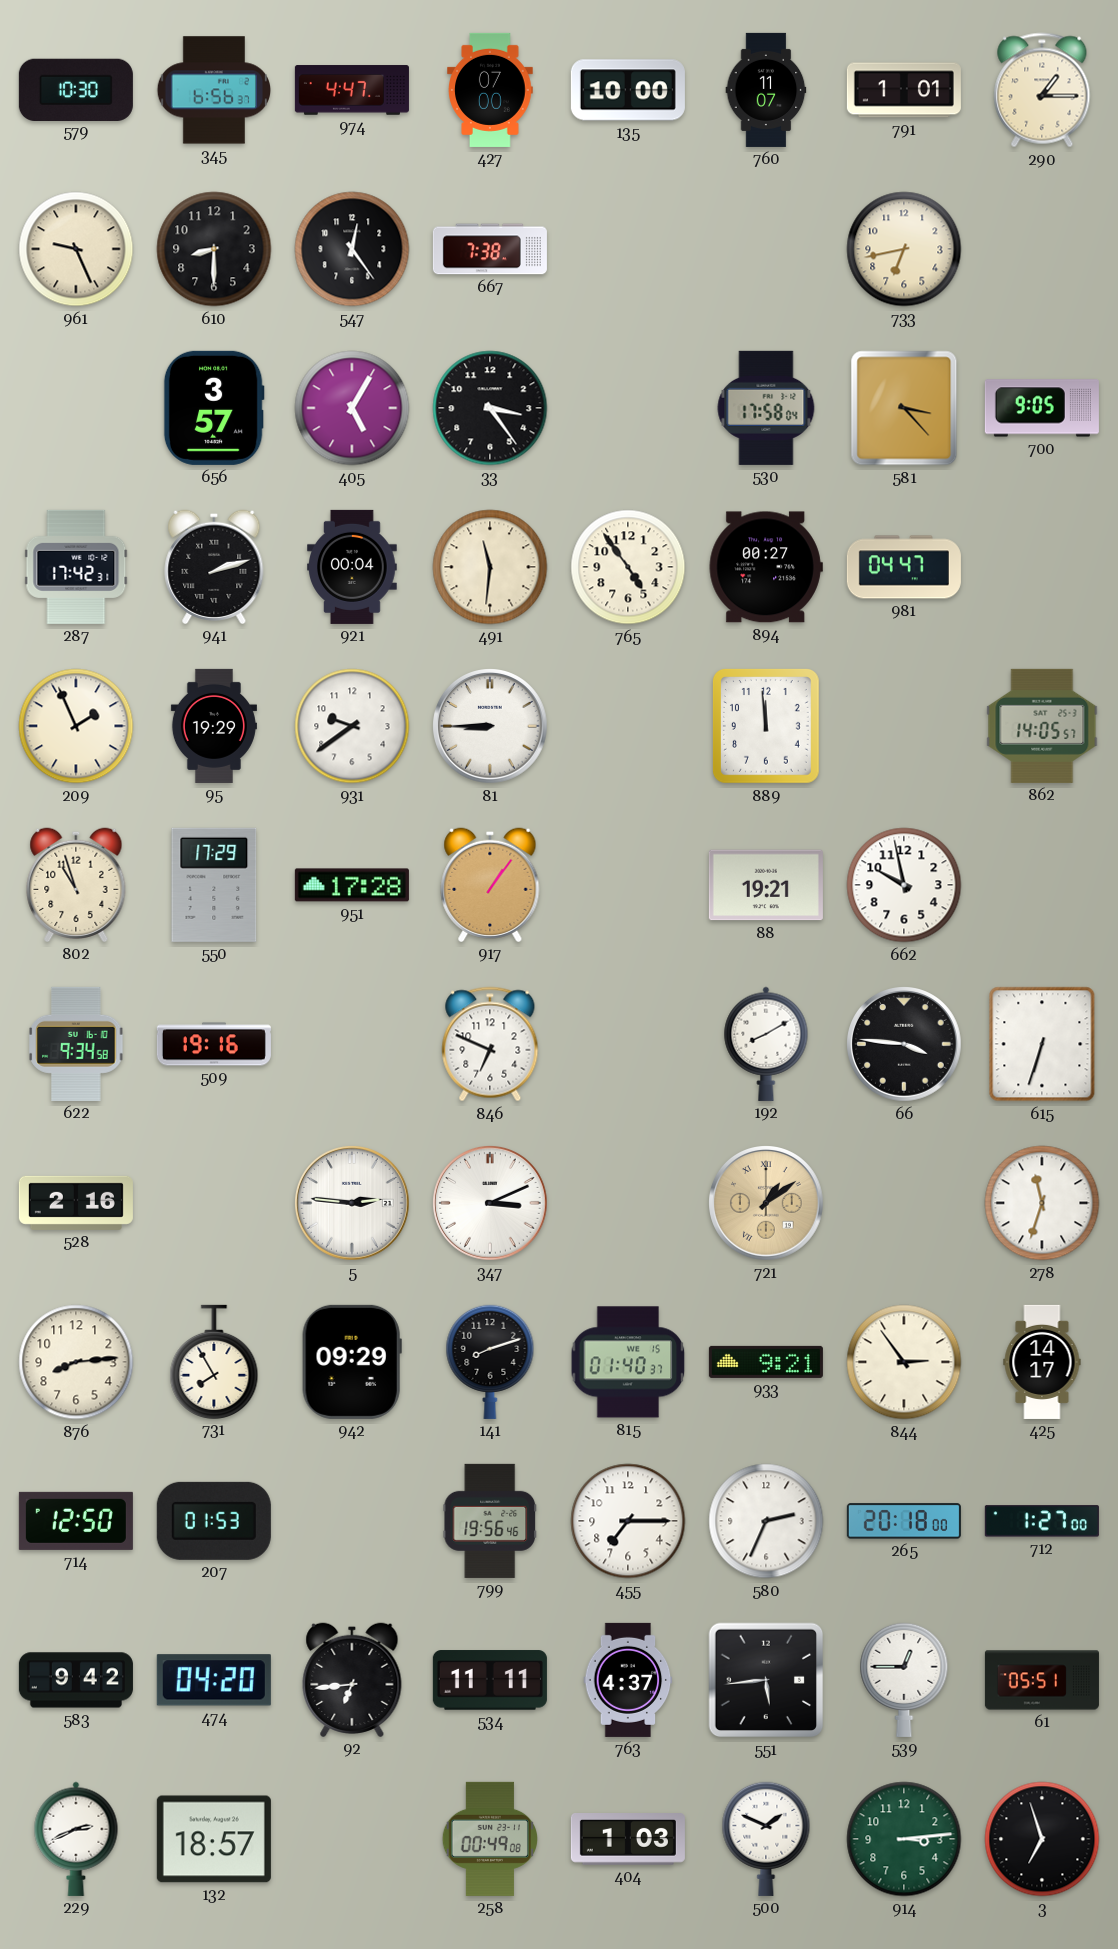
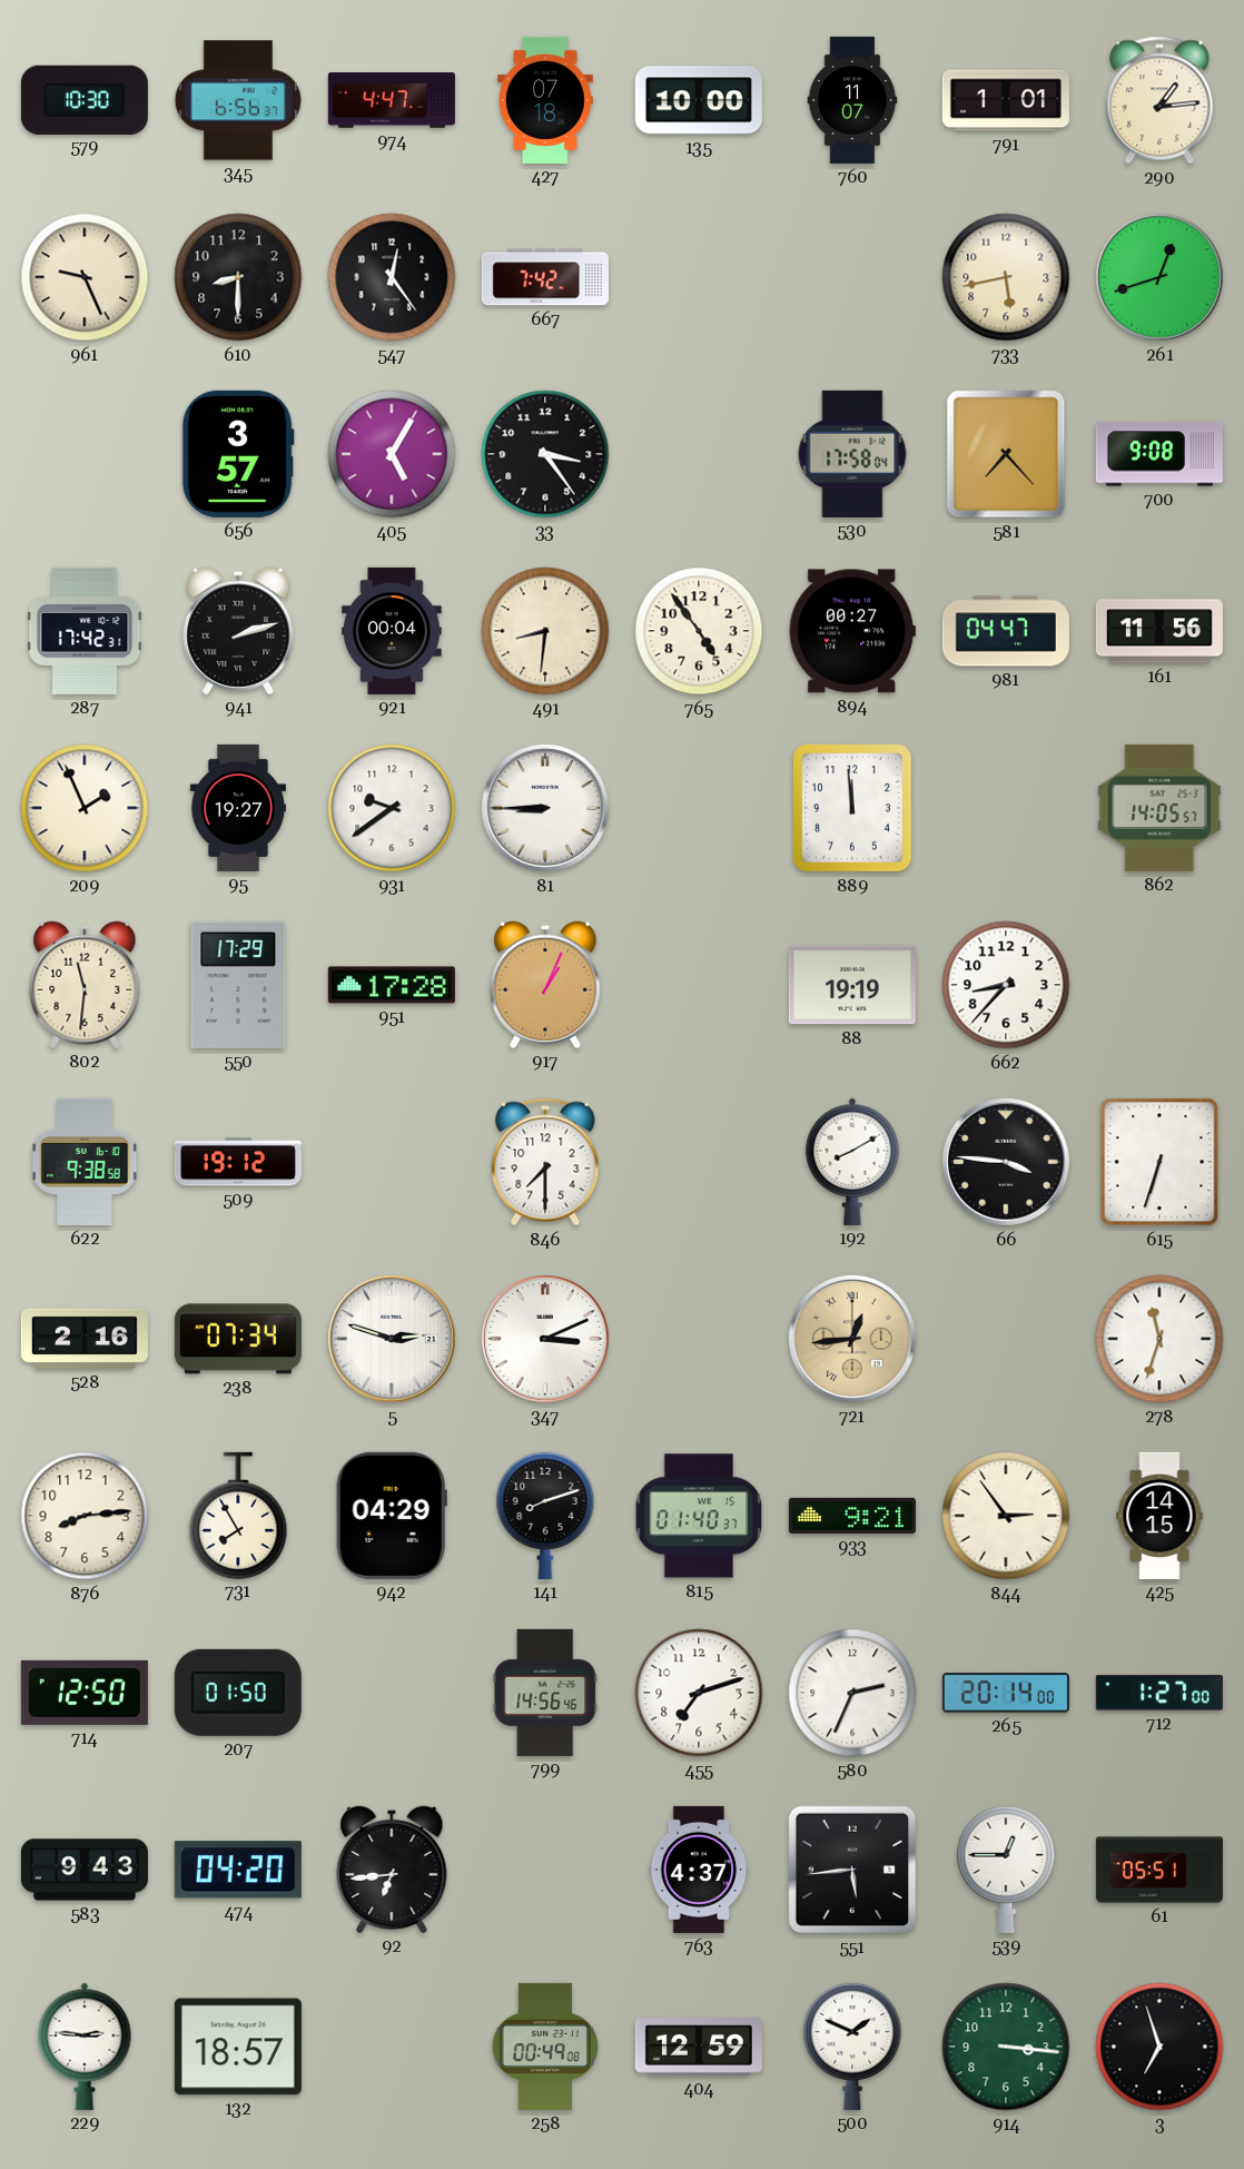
427: 07:00 -> 07:18 (545, 100)
290: 1:15 -> 1:14 (1159, 100)
667: 7:38 -> 7:42 (545, 277)
733: 6:43 -> 5:43 (1006, 277)
261: none -> 12:42 (1161, 278)
581: 3:23 -> 7:23 (1006, 454)
700: 9:05 -> 9:08 (1159, 454)
491: 11:31 -> 8:31 (545, 631)
161: none -> 11:56 (1159, 631)
95: 19:29 -> 19:27 (238, 808)
802: 10:57 -> 11:31 (85, 985)
917: 1:06 -> 1:04 (545, 985)
88: 19:21 -> 19:19 (852, 985)
662: 9:58 -> 8:37 (1006, 985)
622: 9:34 -> 9:38 (85, 1162)
509: 19:16 -> 19:12 (238, 1162)
846: 6:49 -> 7:30 (545, 1162)
238: none -> 07:34 (238, 1339)
5: 2:46 -> 2:48 (393, 1340)
721: 1:09 -> 12:44 (853, 1340)
942: 09:29 -> 04:29 (392, 1516)
425: 14:17 -> 14:15 (1159, 1516)
207: 01:53 -> 01:50 (238, 1693)
799: 19:56 -> 14:56 (545, 1693)
455: 7:15 -> 7:12 (699, 1693)
265: 20:18 -> 20:14 (1006, 1693)
583: 9:42 -> 9:43 (85, 1870)
534: 11:11 -> none (490, 1680)
229: 2:41 -> 2:46 (85, 2047)
404: 1:03 -> 12:59 (699, 2048)
914: 3:14 -> 3:16 (1006, 2047)
